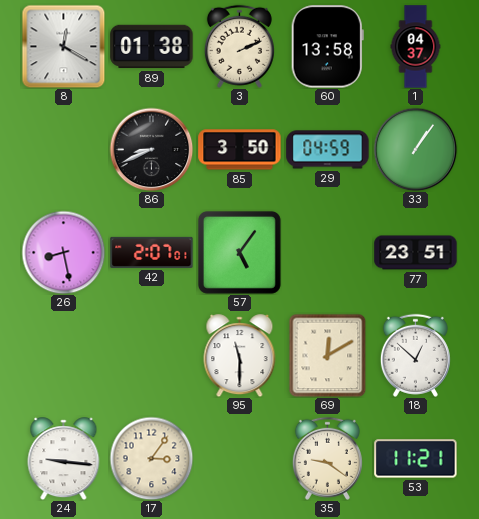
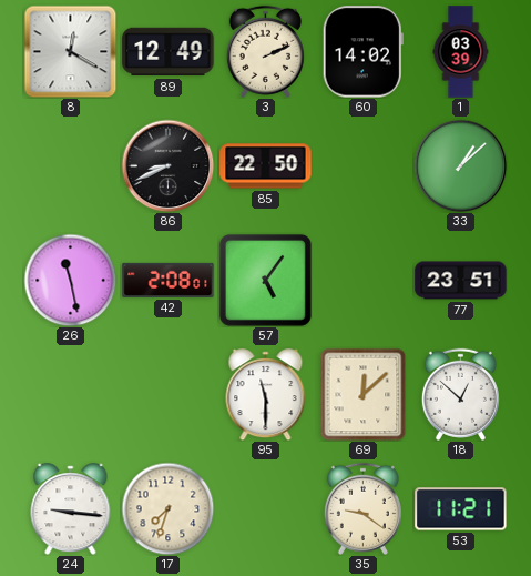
89: 01:38 -> 12:49 (169, 52)
60: 13:58 -> 14:02 (362, 52)
1: 04:37 -> 03:39 (461, 52)
85: 3:50 -> 22:50 (266, 166)
29: 04:59 -> none (328, 150)
33: 1:06 -> 1:08 (460, 165)
26: 8:28 -> 11:28 (70, 280)
42: 2:07 -> 2:08 (169, 280)
69: 12:10 -> 12:08 (364, 394)
17: 3:06 -> 7:33 (167, 508)
